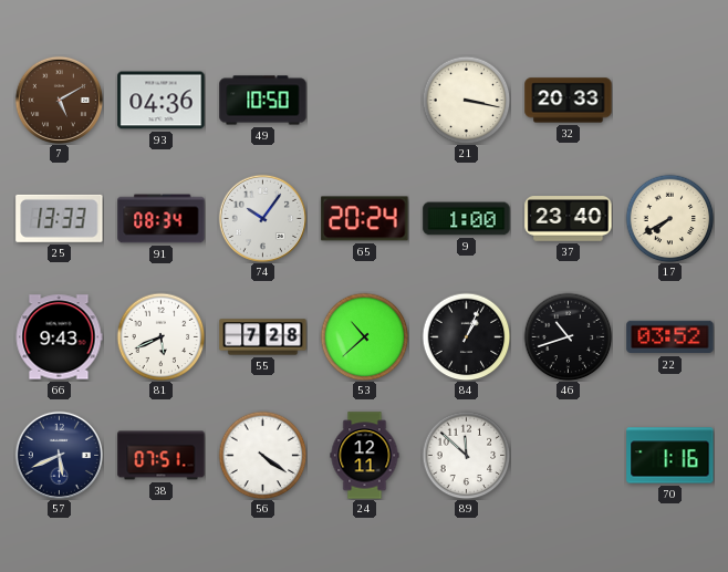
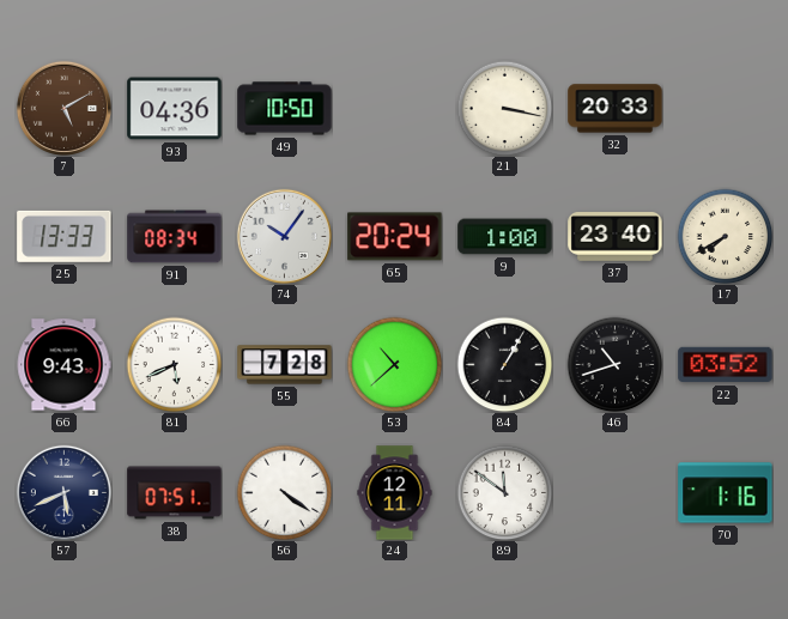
84: 1:04 -> 1:05 (504, 364)
89: 11:52 -> 11:51 (504, 492)
